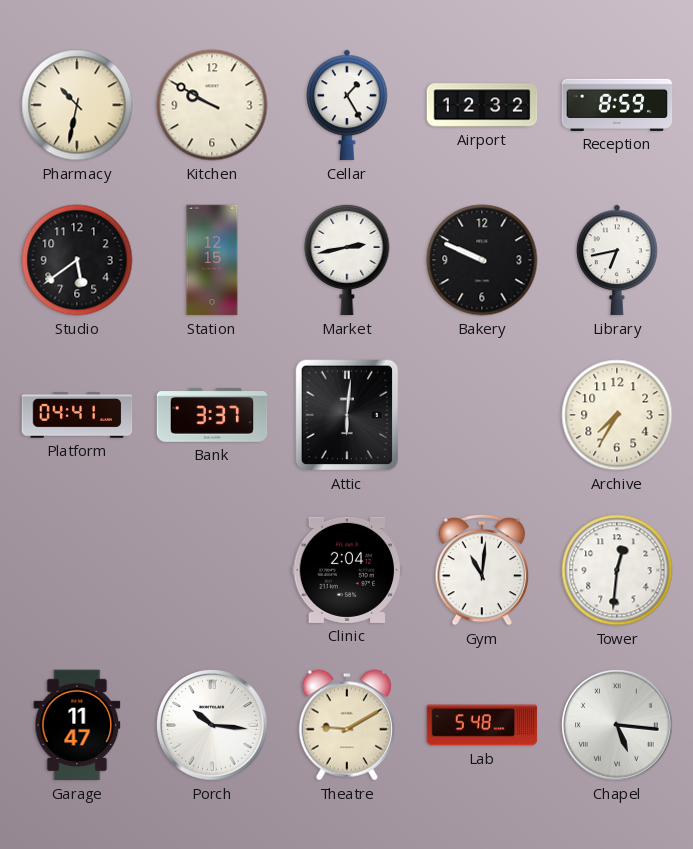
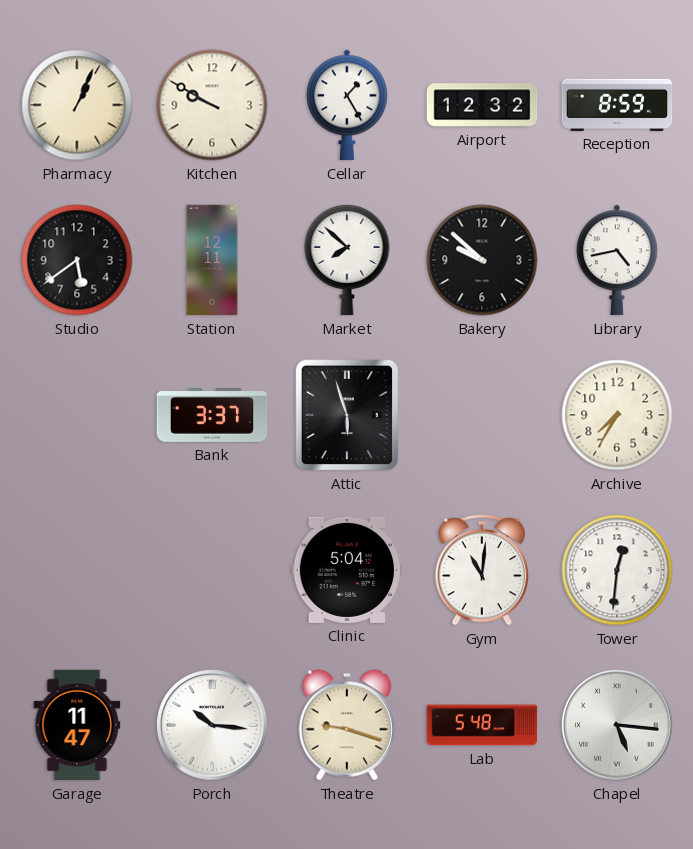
Pharmacy: 10:32 -> 1:04 (77, 105)
Station: 12:15 -> 12:11 (212, 260)
Market: 2:43 -> 7:52 (347, 260)
Bakery: 9:49 -> 9:52 (482, 260)
Library: 6:43 -> 4:43 (617, 260)
Platform: 04:41 -> none (77, 415)
Attic: 6:01 -> 5:57 (347, 415)
Clinic: 2:04 -> 5:04 (347, 570)
Theatre: 9:10 -> 9:18 (346, 725)
